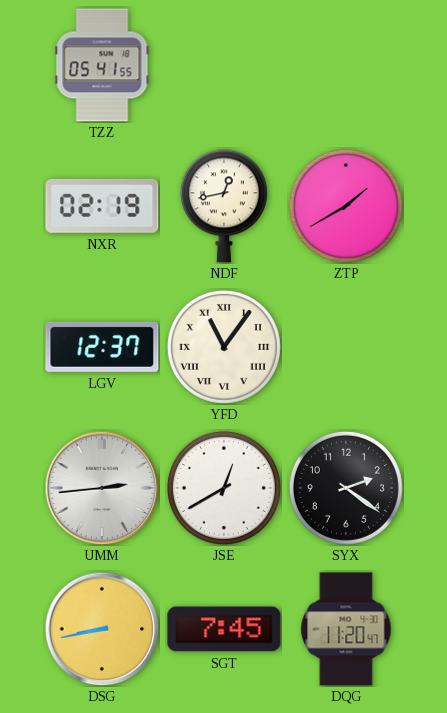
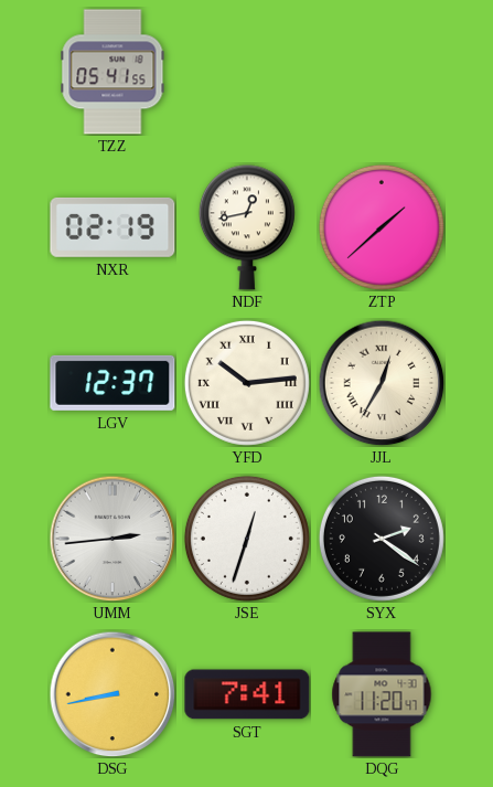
ZTP: 1:40 -> 1:38 (382, 227)
YFD: 11:06 -> 10:14 (247, 383)
JJL: none -> 12:35 (382, 383)
JSE: 12:40 -> 12:33 (247, 539)
SGT: 7:45 -> 7:41 (247, 694)
